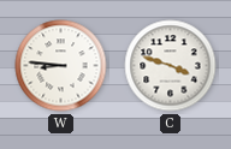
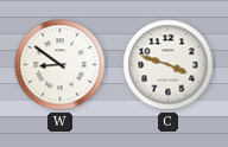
W: 8:46 -> 8:51 (61, 65)
